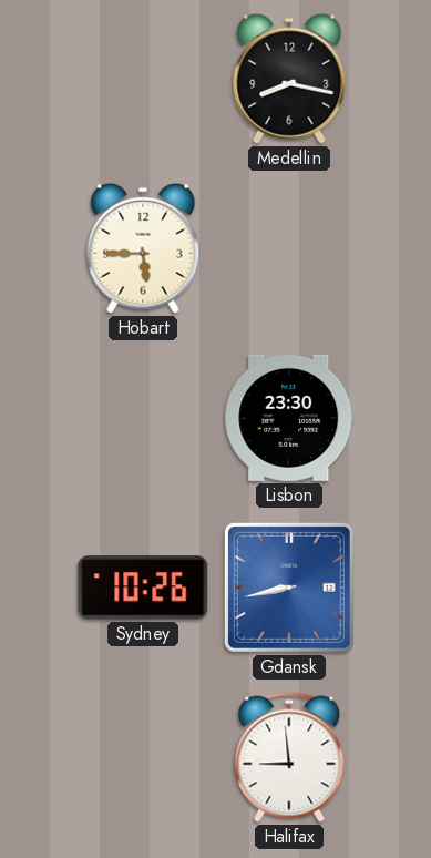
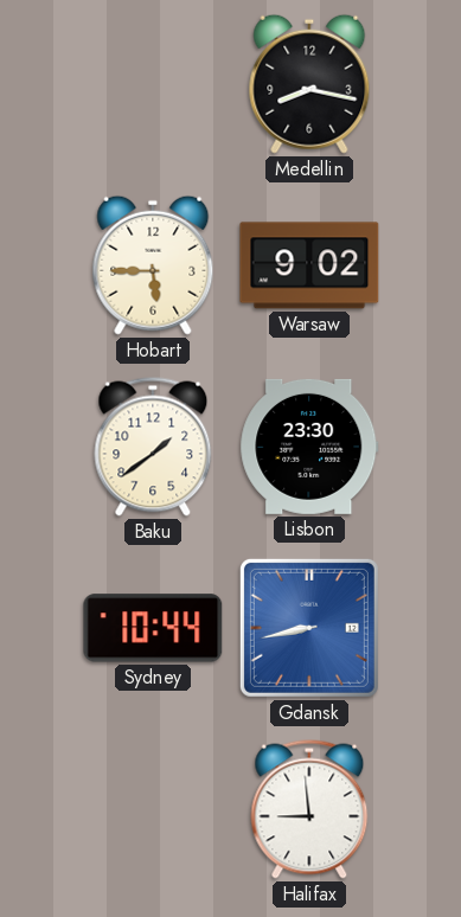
Warsaw: none -> 9:02 (309, 265)
Baku: none -> 1:39 (153, 447)
Sydney: 10:26 -> 10:44 (153, 628)
